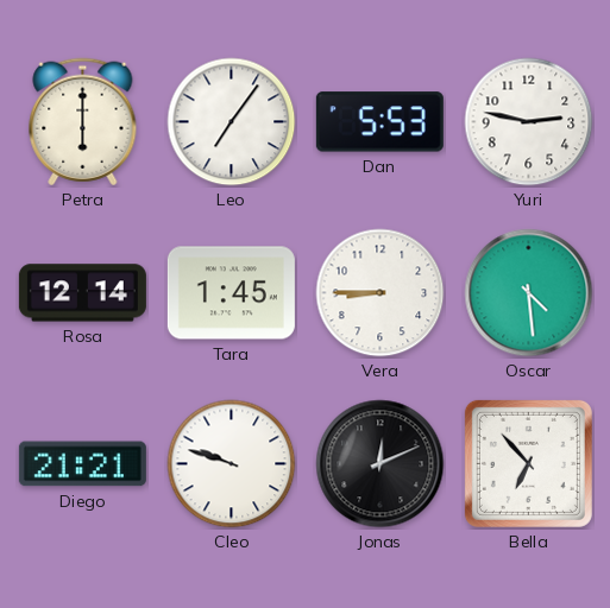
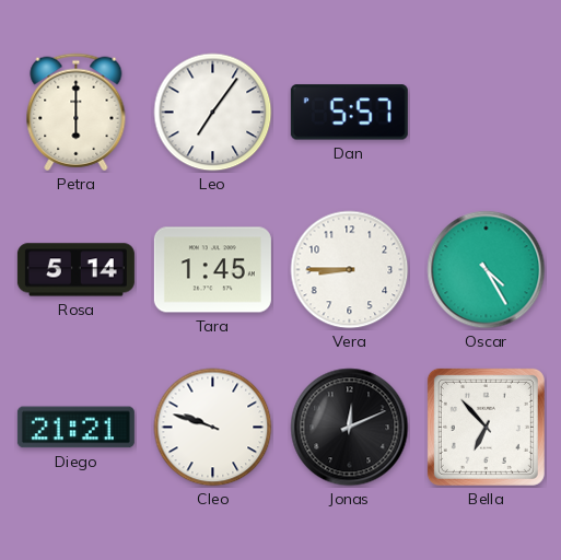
Dan: 5:53 -> 5:57 (349, 113)
Yuri: 2:47 -> none (529, 122)
Rosa: 12:14 -> 5:14 (75, 270)
Oscar: 4:29 -> 4:25 (487, 270)
